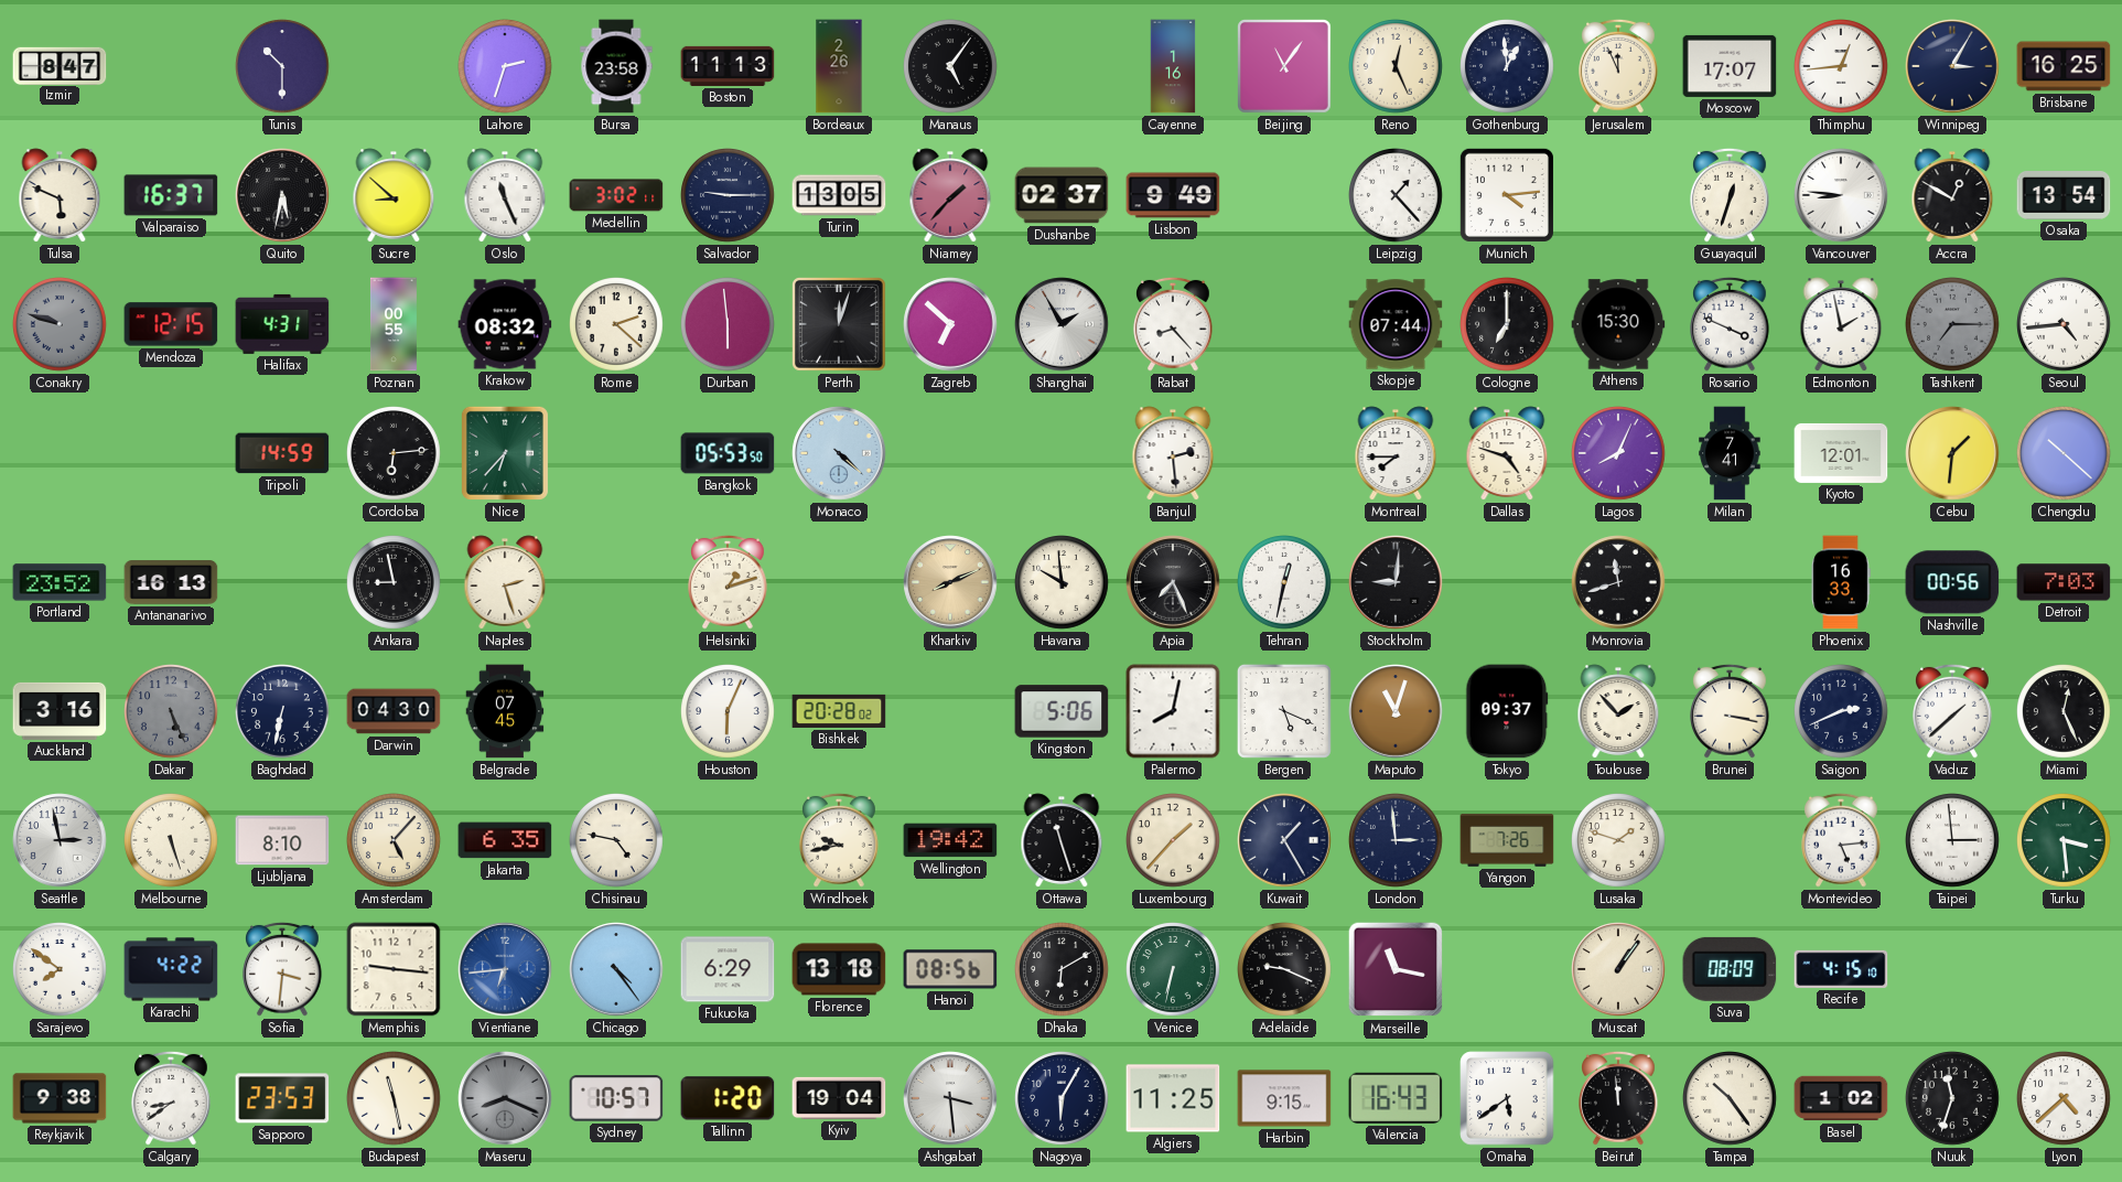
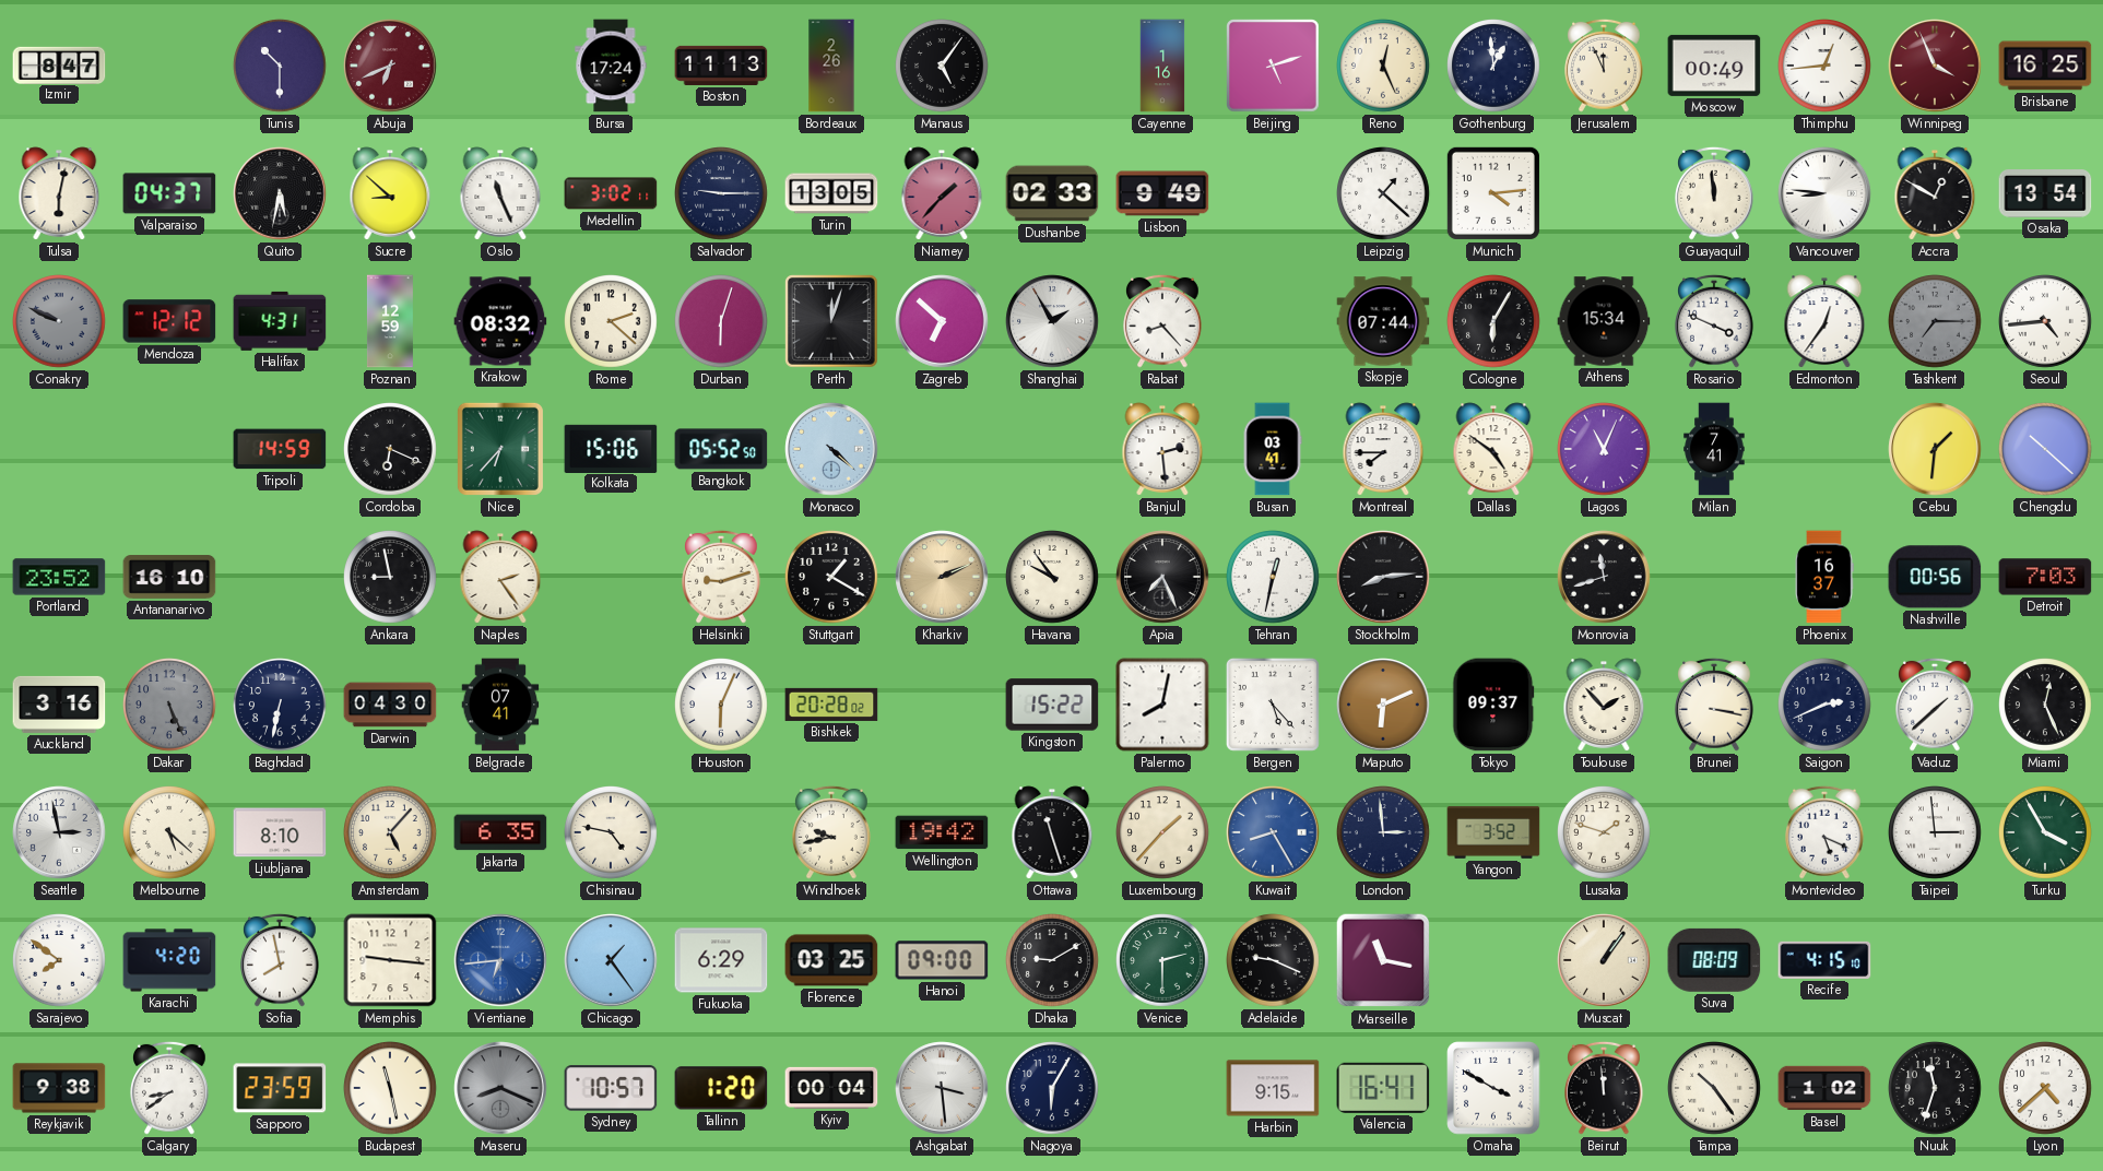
Abuja: none -> 6:41 (390, 66)
Lahore: 2:33 -> none (505, 66)
Bursa: 23:58 -> 17:24 (611, 66)
Beijing: 11:06 -> 5:12 (1274, 67)
Moscow: 17:07 -> 00:49 (1714, 66)
Winnipeg: 3:05 -> 3:56 (1935, 66)
Winnipeg dial: navy -> burgundy (1935, 66)
Tulsa: 5:49 -> 6:02 (59, 193)
Valparaiso: 16:37 -> 04:37 (169, 193)
Dushanbe: 02:37 -> 02:33 (1052, 193)
Leipzig: 1:23 -> 1:22 (1383, 193)
Guayaquil: 12:33 -> 11:59 (1715, 193)
Conakry: 9:48 -> 9:49 (59, 321)
Mendoza: 12:15 -> 12:12 (169, 321)
Poznan: 00:55 -> 12:59 (390, 321)
Durban: 5:59 -> 6:03 (721, 321)
Cologne: 7:00 -> 6:05 (1493, 321)
Athens: 15:30 -> 15:34 (1604, 321)
Edmonton: 1:58 -> 12:36 (1824, 321)
Cordoba: 6:14 -> 6:19 (390, 449)
Kolkata: none -> 15:06 (611, 448)
Bangkok: 05:53 -> 05:52 (721, 449)
Busan: none -> 03:41 (1273, 449)
Dallas: 4:48 -> 4:51 (1493, 449)
Lagos: 8:04 -> 11:04 (1604, 449)
Kyoto: 12:01 -> none (1841, 453)
Antananarivo: 16:13 -> 16:10 (169, 577)
Naples: 2:27 -> 2:24 (500, 577)
Helsinki: 1:12 -> 9:12 (722, 577)
Stuttgart: none -> 1:20 (831, 577)
Kharkiv: 8:11 -> 2:11 (942, 577)
Havana: 9:59 -> 9:54 (1052, 577)
Stockholm: 9:01 -> 8:14 (1383, 577)
Phoenix: 16:33 -> 16:37 (1824, 577)
Belgrade: 07:45 -> 07:41 (500, 705)
Kingston: 5:06 -> 15:22 (1052, 705)
Bergen: 5:19 -> 5:23 (1273, 705)
Maputo: 11:03 -> 6:11 (1383, 705)
Melbourne: 5:27 -> 5:22 (169, 832)
Kuwait: 1:25 -> 8:25 (1273, 832)
Kuwait dial: navy -> blue (1273, 832)
Yangon: 7:26 -> 3:52 (1493, 832)
Montevideo: 5:14 -> 5:19 (1826, 832)
Turku: 3:29 -> 3:55 (2045, 832)
Karachi: 4:22 -> 4:20 (169, 960)
Sofia: 3:31 -> 7:58 (281, 960)
Chicago: 4:24 -> 1:24 (611, 960)
Florence: 13:18 -> 03:25 (831, 960)
Hanoi: 08:56 -> 09:00 (942, 960)
Dhaka: 6:10 -> 9:10 (1052, 960)
Venice: 6:32 -> 2:30 (1162, 960)
Sapporo: 23:53 -> 23:59 (280, 1088)
Kyiv: 19:04 -> 00:04 (831, 1088)
Algiers: 11:25 -> none (1173, 1098)
Valencia: 16:43 -> 16:41 (1383, 1088)
Omaha: 5:39 -> 3:50 (1493, 1088)
